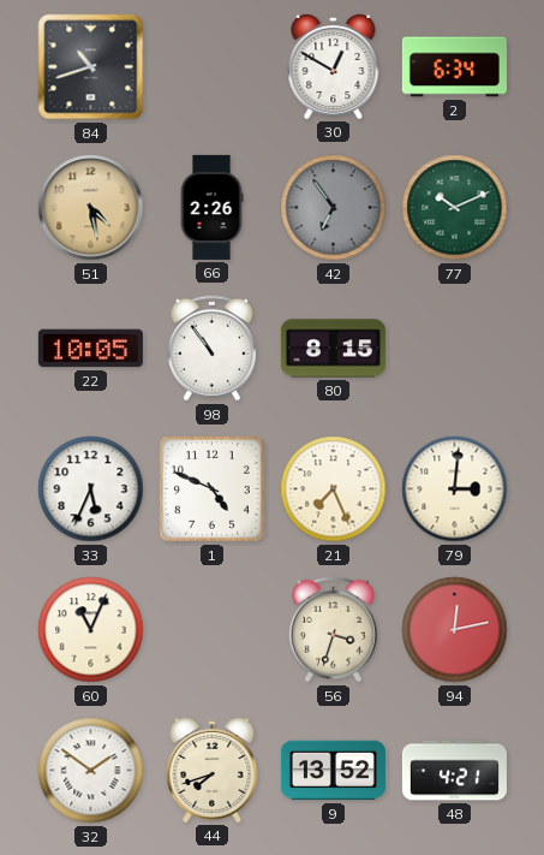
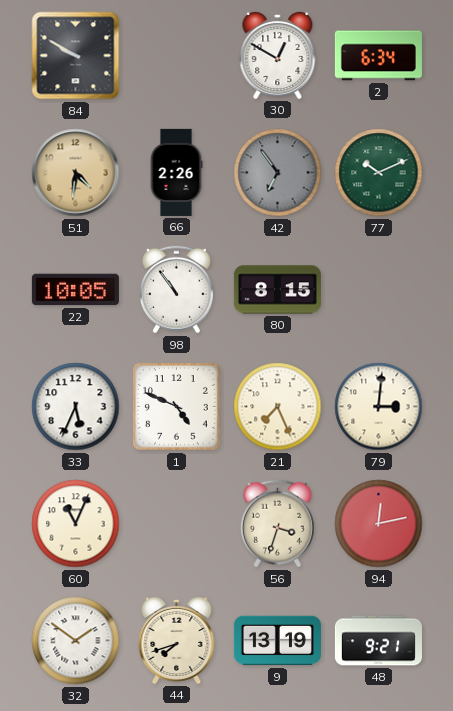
84: 10:42 -> 9:50 (76, 56)
51: 4:28 -> 4:31 (76, 173)
9: 13:52 -> 13:19 (277, 641)
48: 4:21 -> 9:21 (378, 641)
